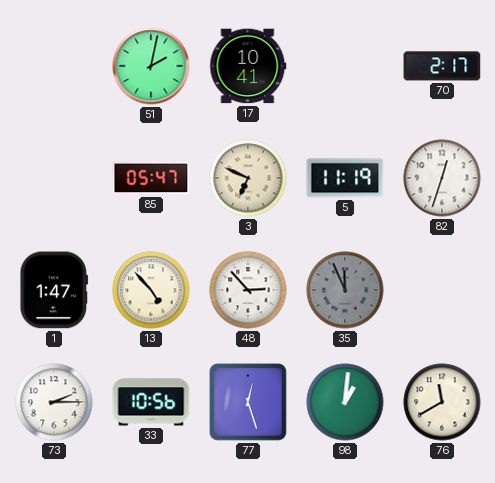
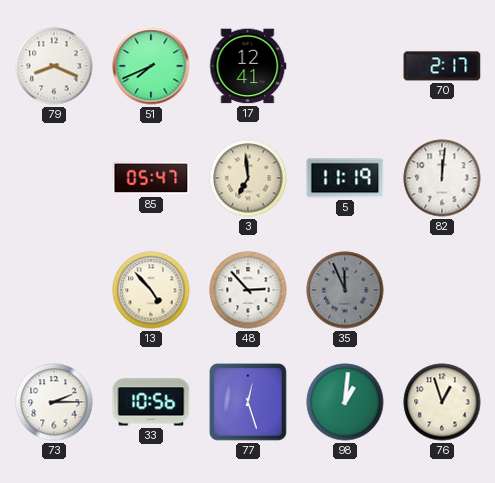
79: none -> 8:19 (54, 66)
51: 2:02 -> 7:41 (151, 66)
17: 10:41 -> 12:41 (248, 66)
3: 6:49 -> 6:59 (248, 178)
82: 12:33 -> 12:01 (442, 178)
1: 1:47 -> none (54, 290)
76: 11:40 -> 12:57 (442, 402)
